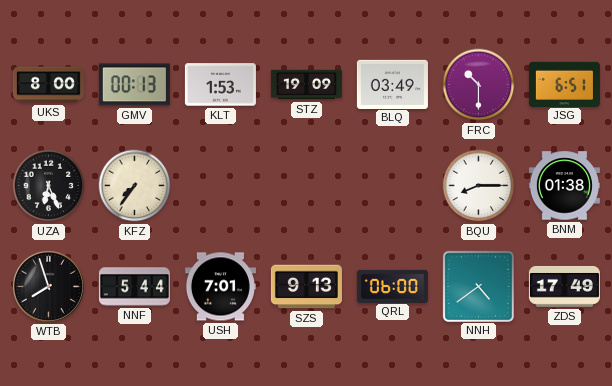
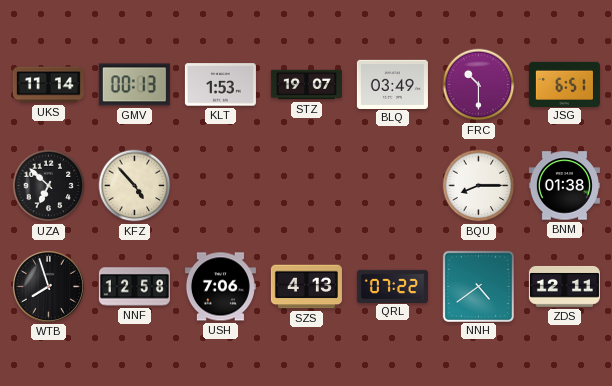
UKS: 8:00 -> 11:14 (48, 85)
STZ: 19:09 -> 19:07 (306, 85)
UZA: 6:26 -> 6:52 (49, 186)
KFZ: 7:36 -> 4:53 (135, 186)
NNF: 5:44 -> 12:58 (134, 287)
USH: 7:01 -> 7:06 (220, 287)
SZS: 9:13 -> 4:13 (306, 287)
QRL: 06:00 -> 07:22 (392, 286)
ZDS: 17:49 -> 12:11 (564, 286)
